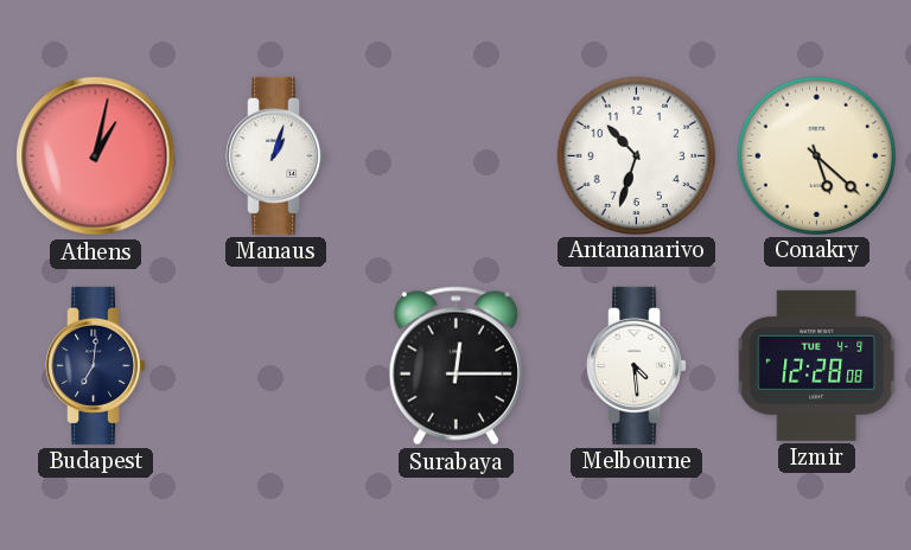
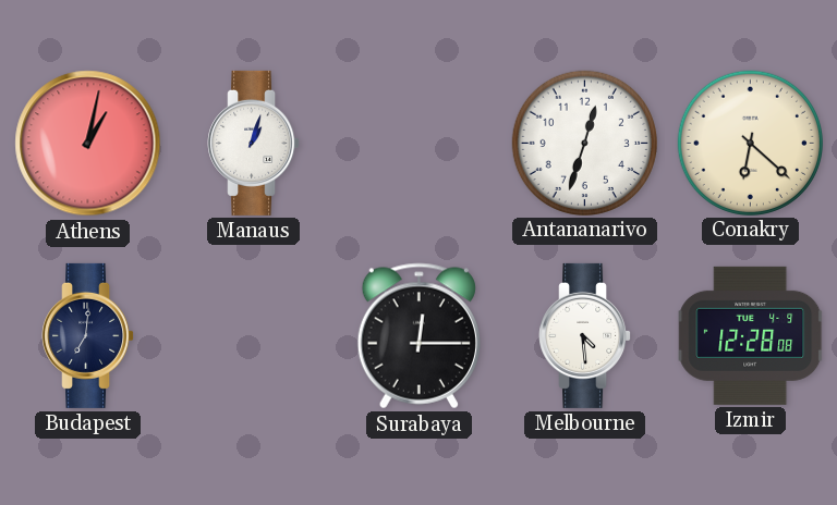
Antananarivo: 10:33 -> 12:33 (584, 143)
Conakry: 5:22 -> 6:22 (750, 143)
